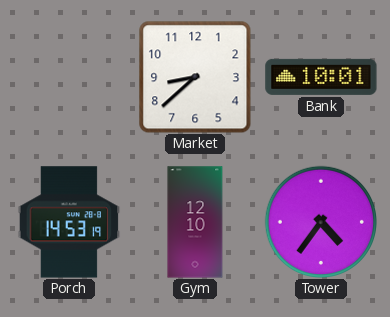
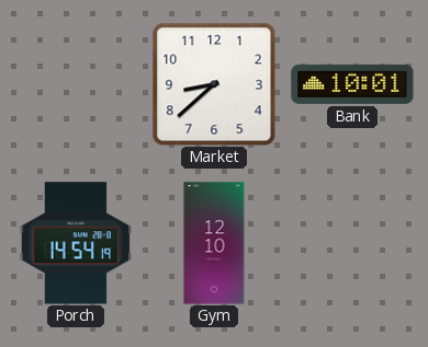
Porch: 14:53 -> 14:54 (76, 243)
Tower: 4:36 -> none (320, 221)
